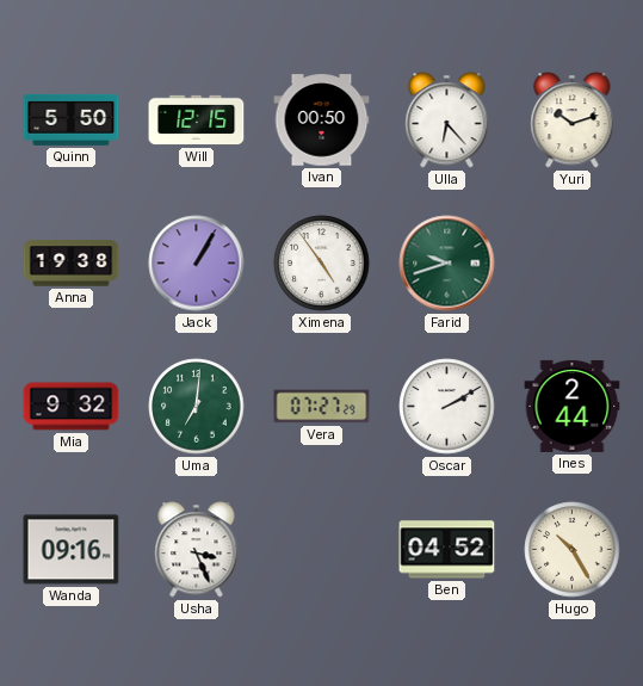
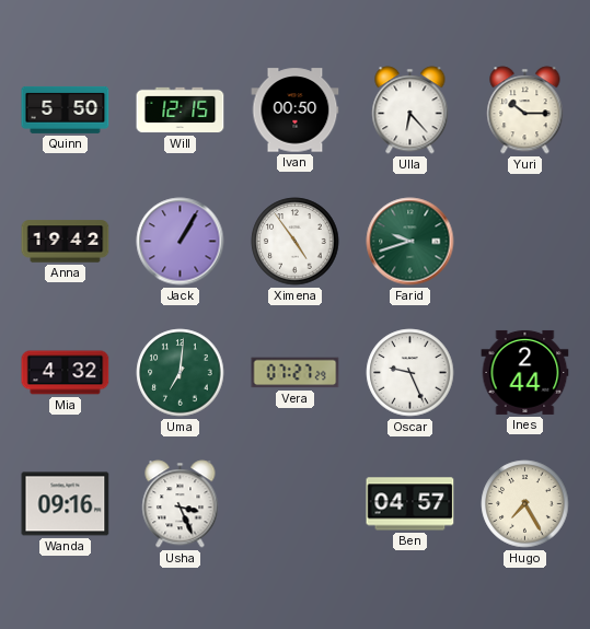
Yuri: 10:12 -> 10:15 (525, 110)
Anna: 19:38 -> 19:42 (66, 242)
Mia: 9:32 -> 4:32 (66, 373)
Oscar: 2:10 -> 9:26 (410, 373)
Ben: 04:52 -> 04:57 (410, 504)
Hugo: 10:25 -> 7:25 (525, 504)
